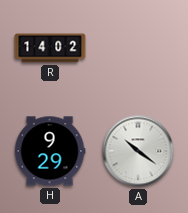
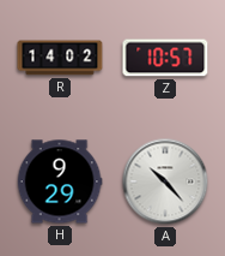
Z: none -> 10:57 (165, 58)
A: 10:21 -> 10:23 (165, 181)
